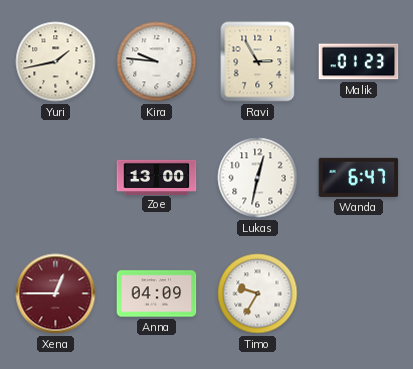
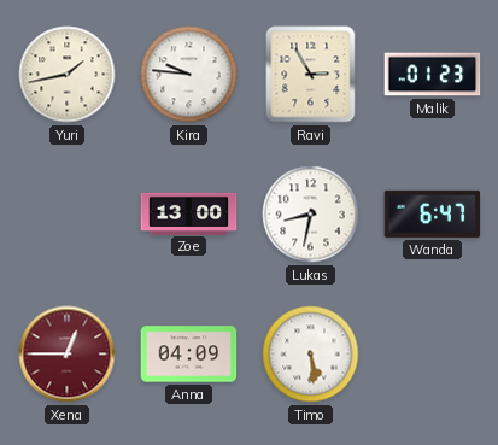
Lukas: 12:32 -> 8:32 (311, 215)
Timo: 9:35 -> 5:29 (311, 355)
